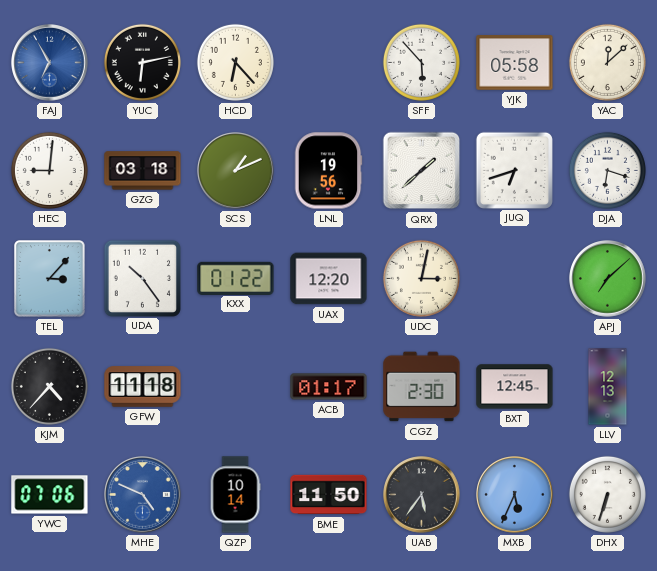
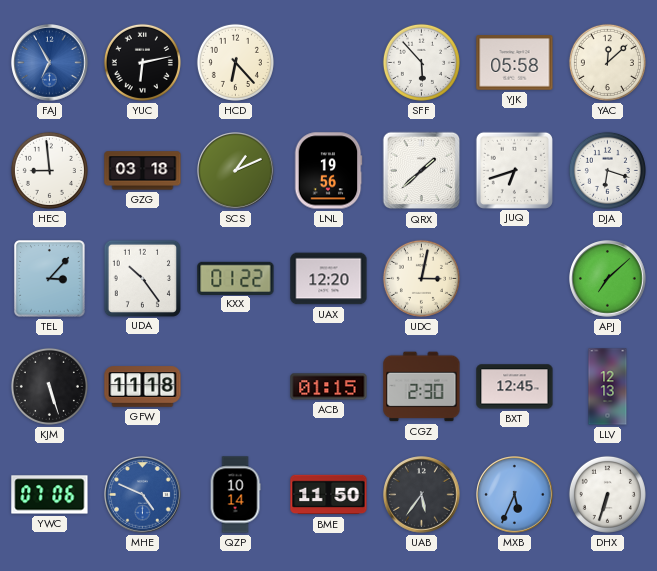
HEC: 9:01 -> 8:59 (49, 170)
KJM: 4:37 -> 5:27 (49, 386)
ACB: 01:17 -> 01:15 (329, 387)
